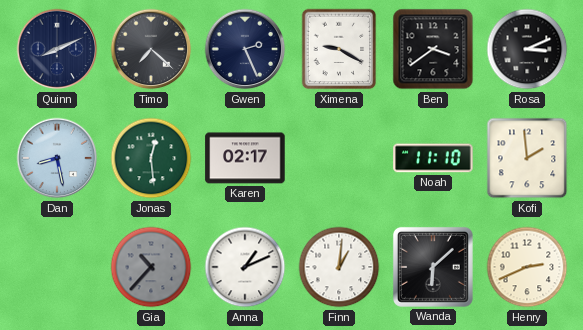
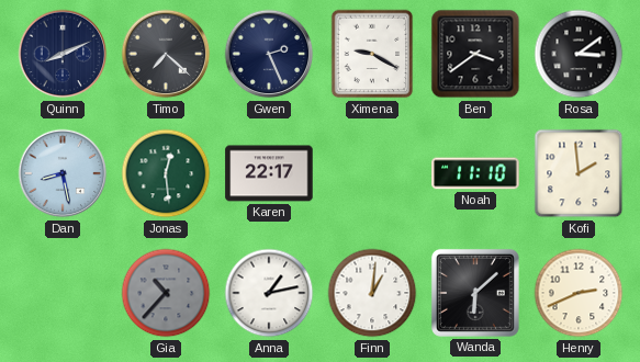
Rosa: 3:11 -> 3:09 (579, 54)
Karen: 02:17 -> 22:17 (269, 173)
Anna: 1:11 -> 1:13 (269, 293)
